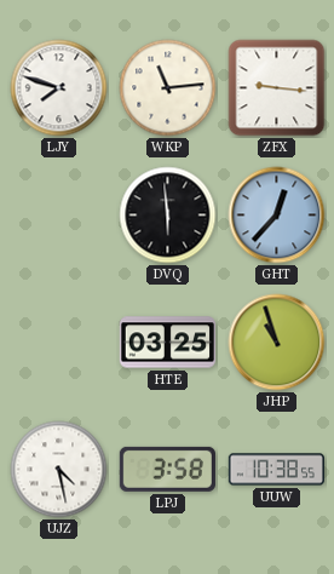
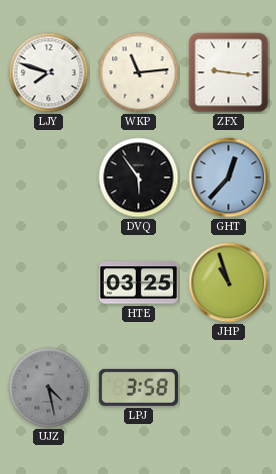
DVQ: 5:59 -> 5:54 (139, 178)
UJZ dial: white -> grey (49, 388)
UUW: 10:38 -> none (276, 470)
